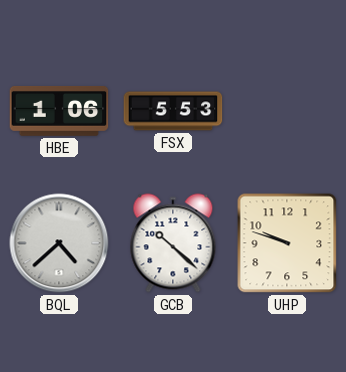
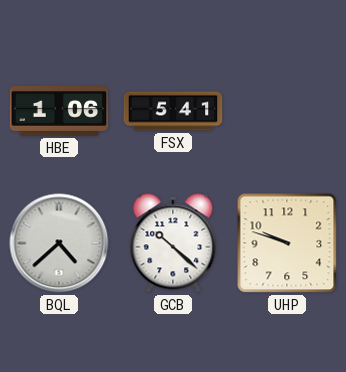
FSX: 5:53 -> 5:41 (173, 111)
